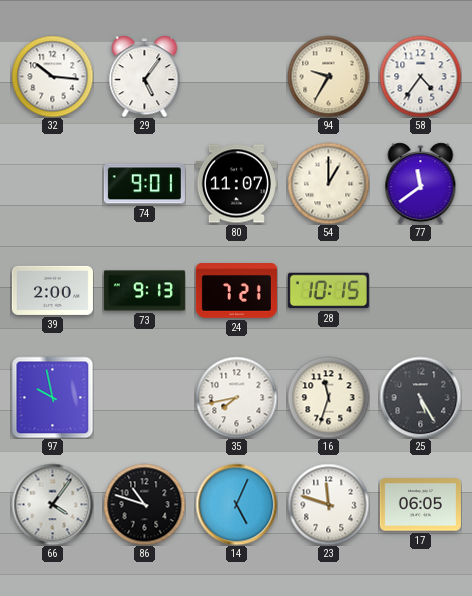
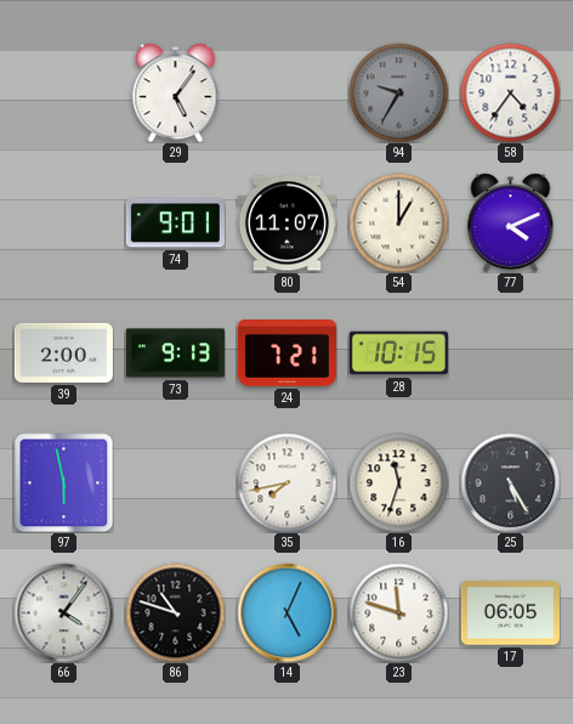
32: 10:16 -> none (52, 76)
94 dial: cream -> grey (398, 92)
77: 11:39 -> 4:11 (511, 222)
97: 9:58 -> 5:58 (63, 482)
